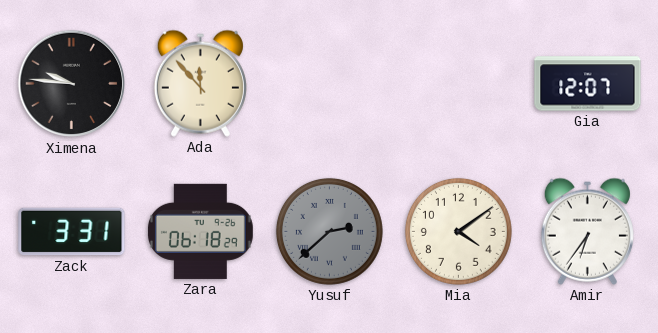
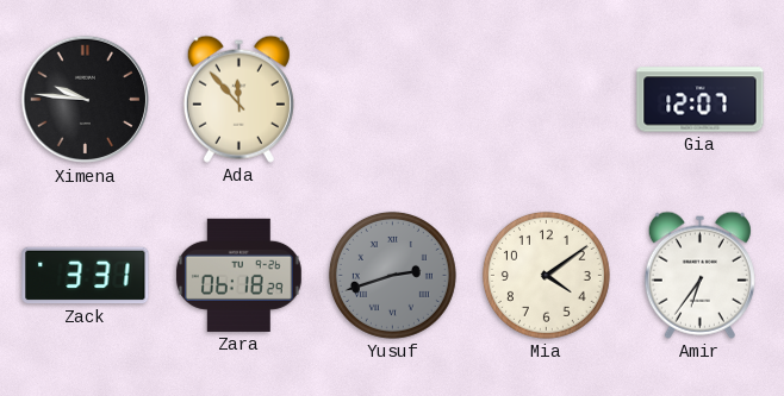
Yusuf: 2:38 -> 2:42 (392, 275)
